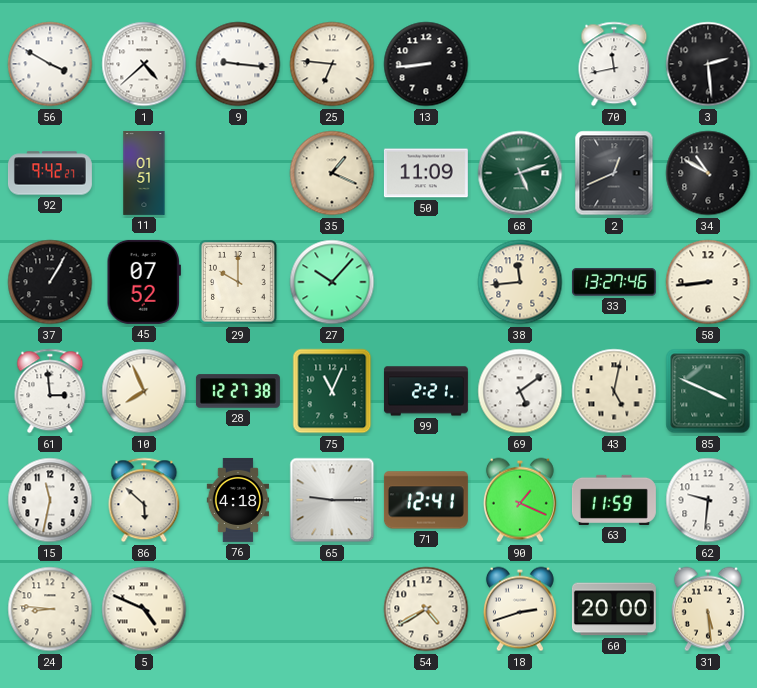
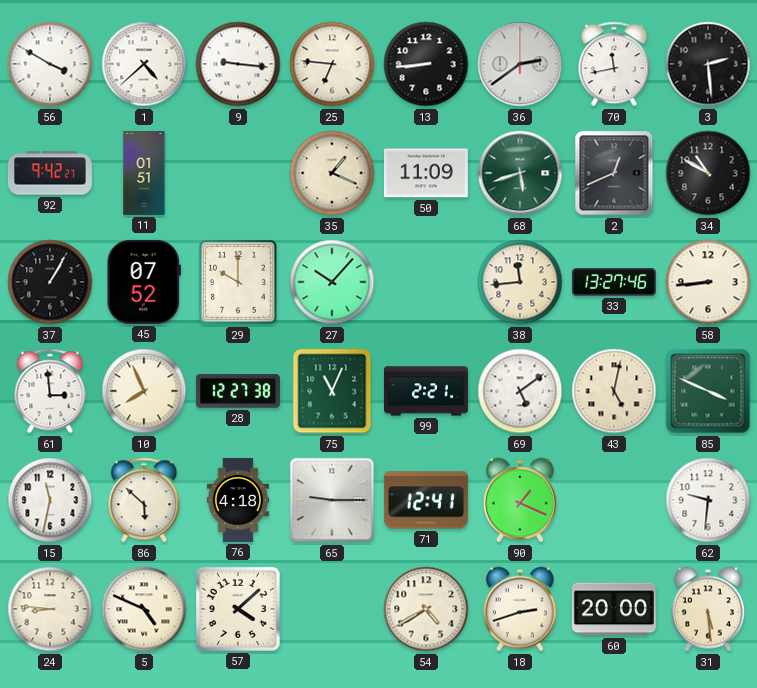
36: none -> 2:39 (520, 64)
68: 5:12 -> 5:42 (520, 173)
63: 11:59 -> none (614, 500)
57: none -> 4:08 (238, 609)
